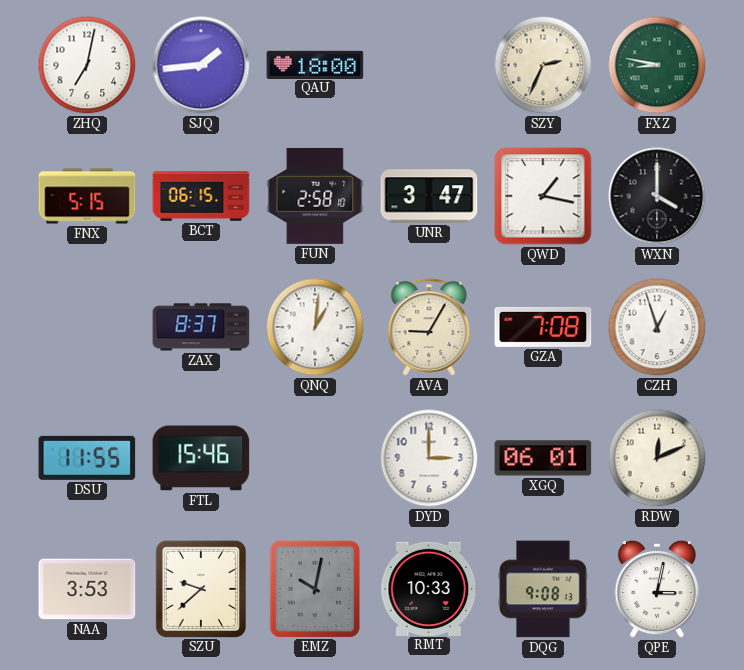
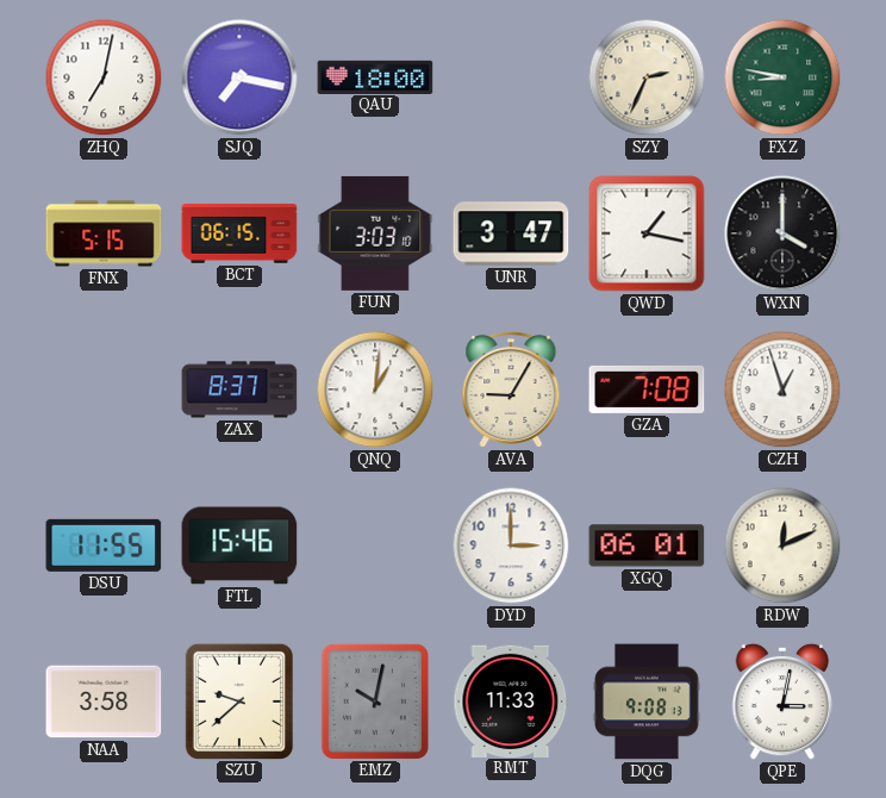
SJQ: 1:44 -> 7:17 (239, 77)
FUN: 2:58 -> 3:03 (375, 233)
NAA: 3:53 -> 3:58 (104, 702)
RMT: 10:33 -> 11:33 (511, 700)
